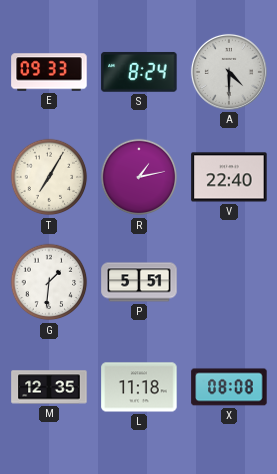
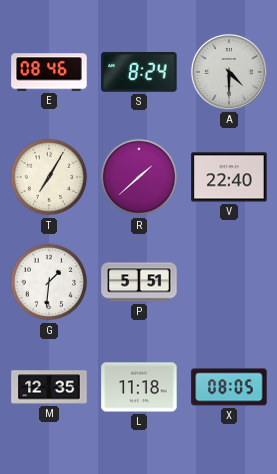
E: 09:33 -> 08:46 (49, 72)
R: 1:13 -> 1:38 (139, 177)
X: 08:08 -> 08:05 (229, 387)
